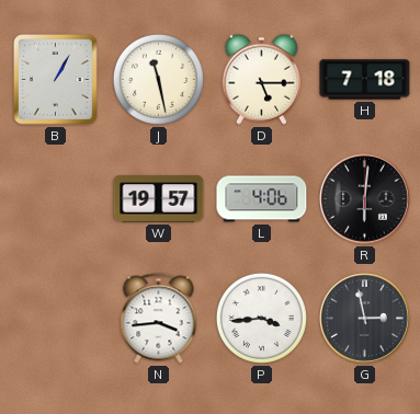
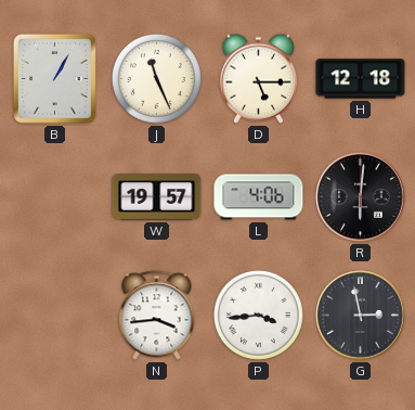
J: 11:28 -> 11:26 (156, 78)
H: 7:18 -> 12:18 (361, 79)
